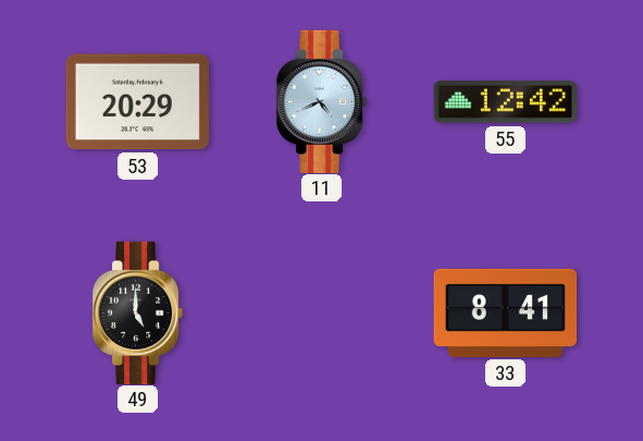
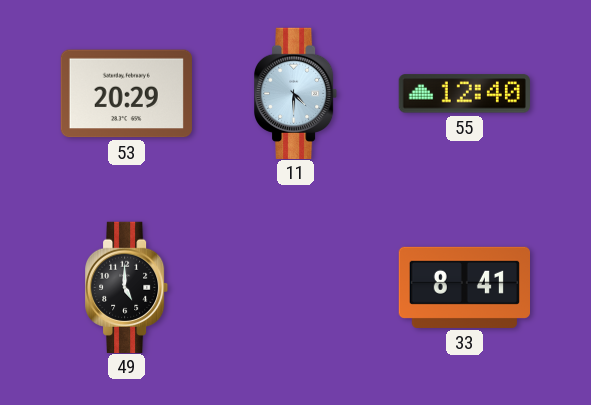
11: 4:41 -> 4:30 (297, 93)
55: 12:42 -> 12:40 (464, 94)
